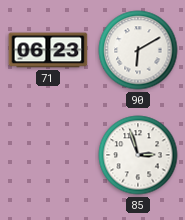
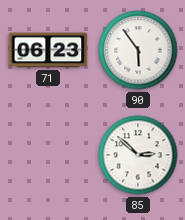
90: 6:10 -> 5:54 (138, 50)
85: 2:57 -> 2:52 (138, 155)
